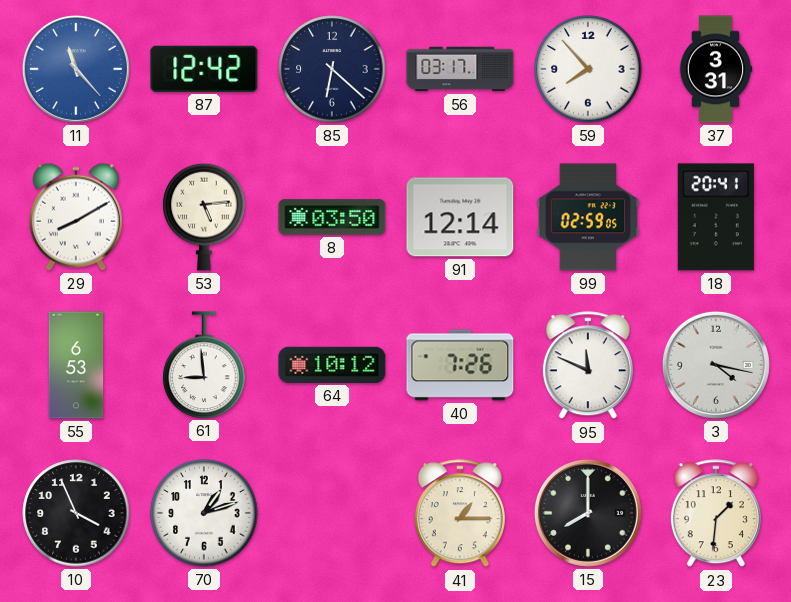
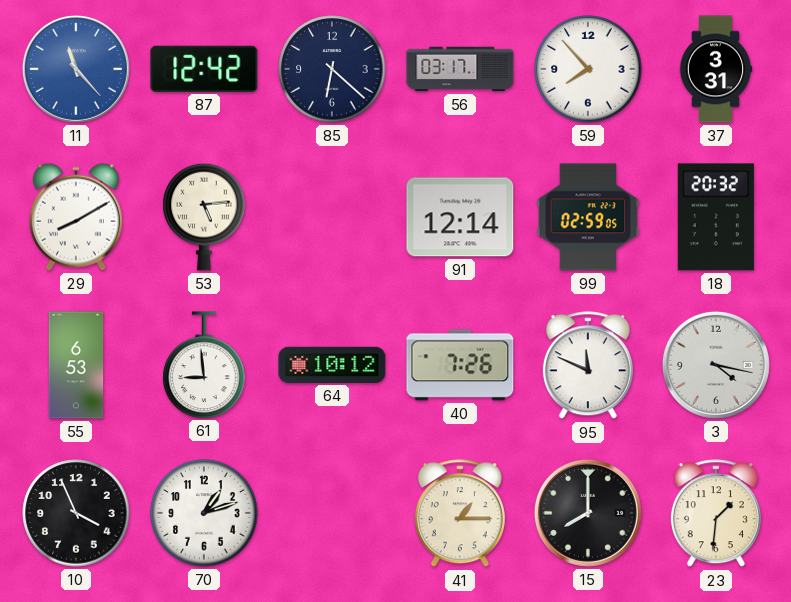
8: 03:50 -> none (332, 217)
18: 20:41 -> 20:32 (716, 217)
